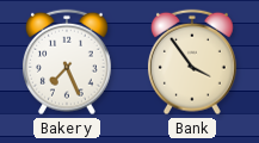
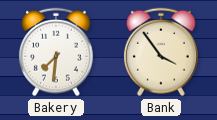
Bakery: 7:26 -> 7:31 (56, 52)
